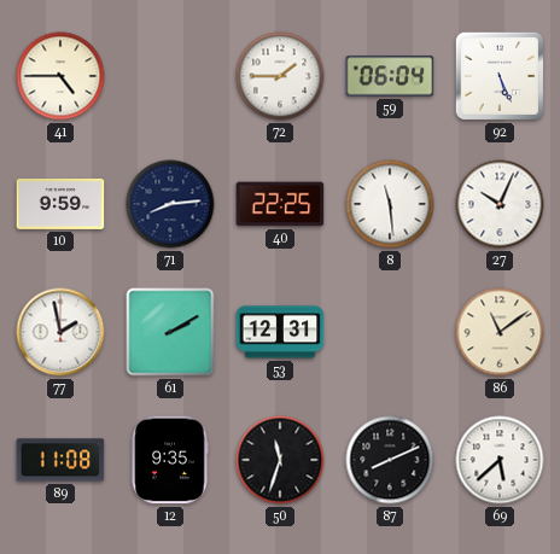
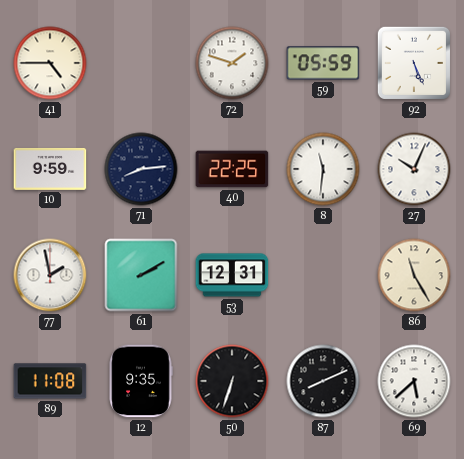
72: 1:45 -> 1:48 (232, 63)
59: 06:04 -> 05:59 (323, 63)
8: 11:29 -> 11:31 (323, 169)
86: 11:09 -> 11:25 (414, 275)
50: 11:33 -> 6:33 (232, 381)
